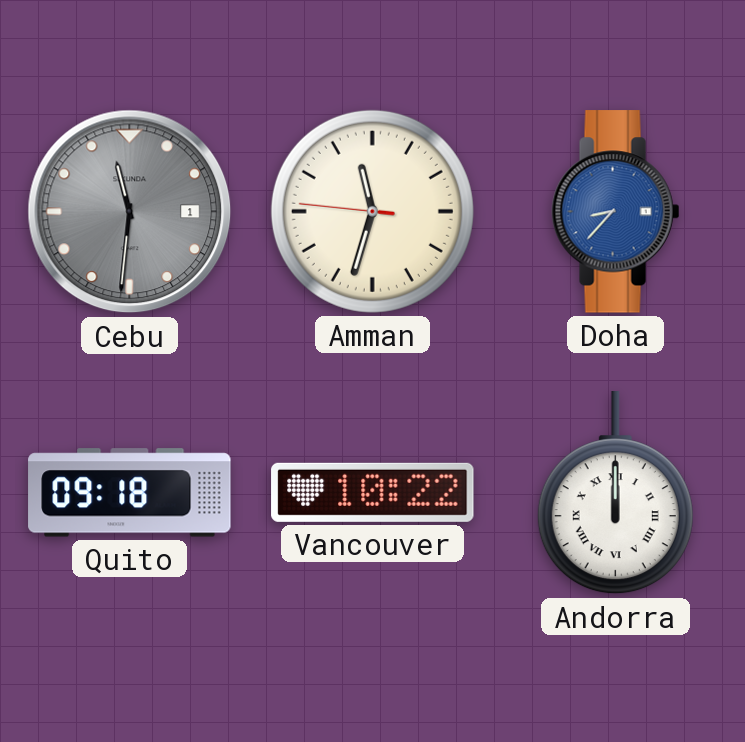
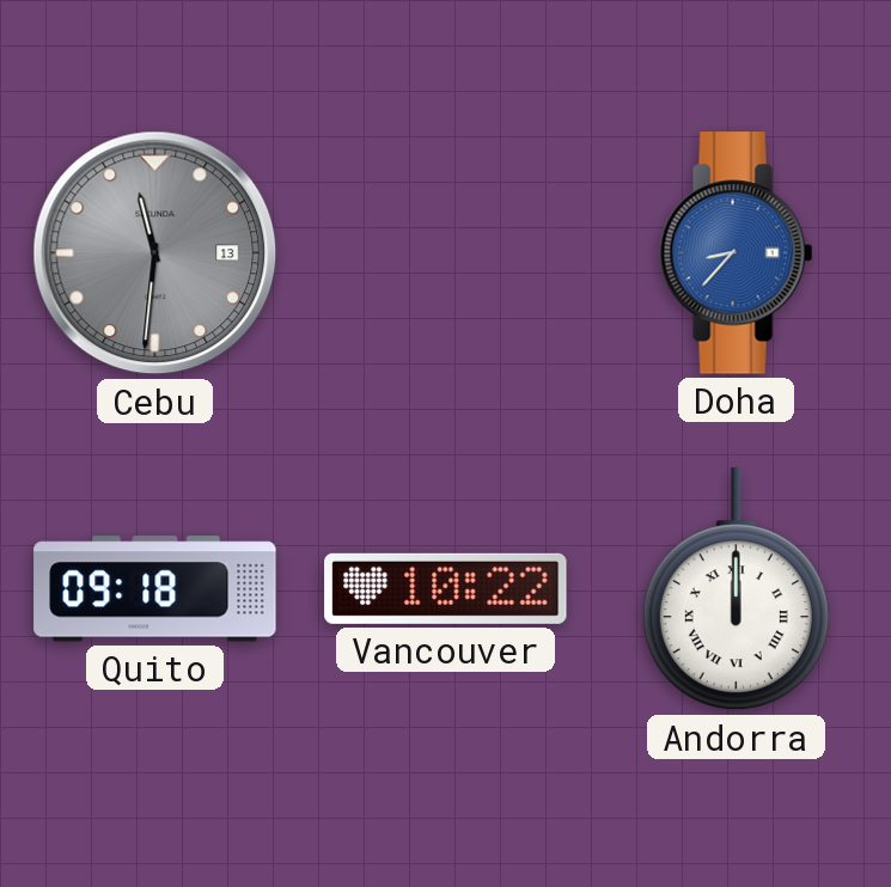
Cebu date: 1 -> 13 (155, 253)
Amman: 11:32 -> none (372, 211)
